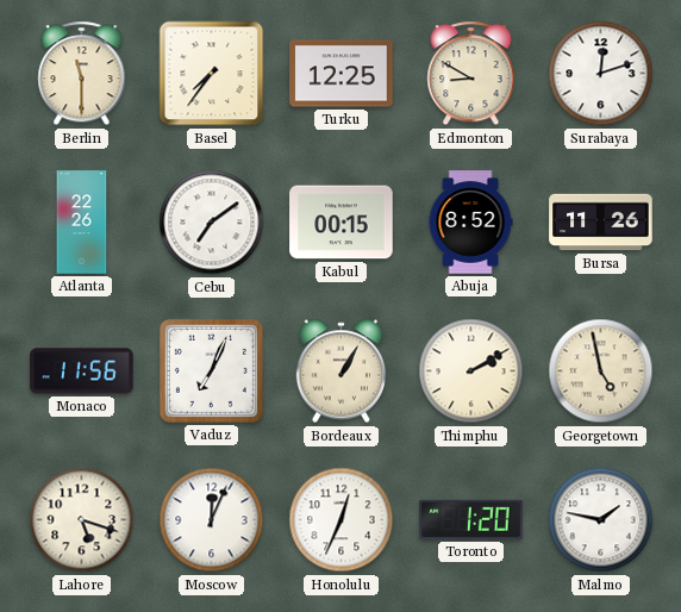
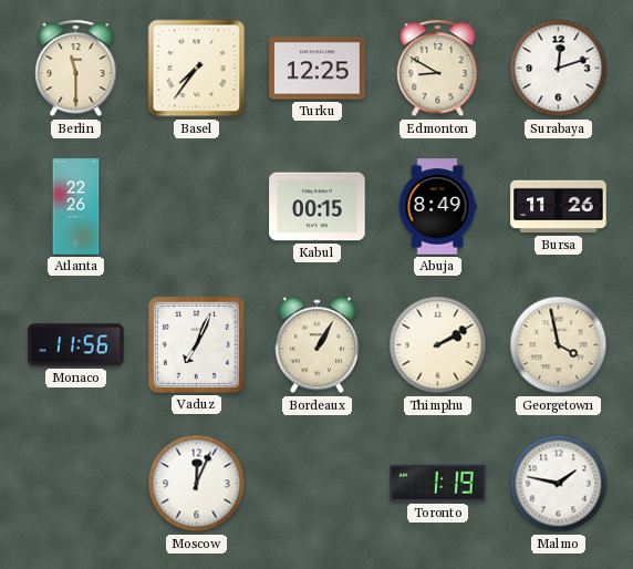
Cebu: 7:09 -> none (212, 223)
Abuja: 8:52 -> 8:49 (437, 207)
Georgetown: 4:58 -> 3:58 (559, 345)
Lahore: 5:18 -> none (82, 520)
Honolulu: 12:34 -> none (342, 520)
Toronto: 1:20 -> 1:19 (438, 483)
